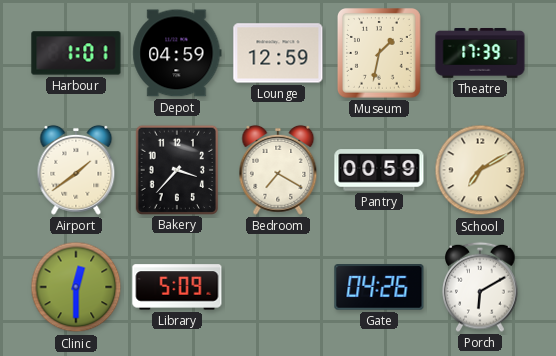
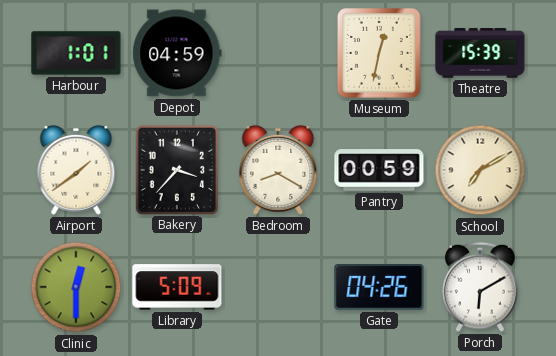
Lounge: 12:59 -> none (278, 53)
Museum: 1:32 -> 12:32 (380, 54)
Theatre: 17:39 -> 15:39 (480, 54)
Bedroom: 7:20 -> 8:20 (278, 170)
